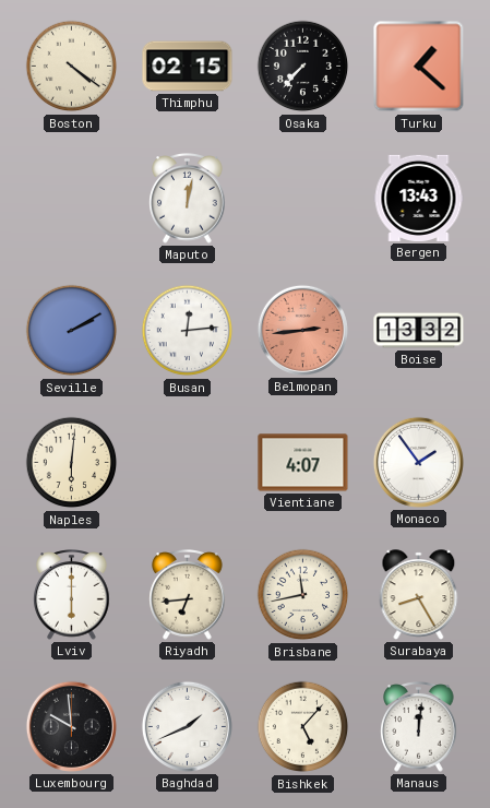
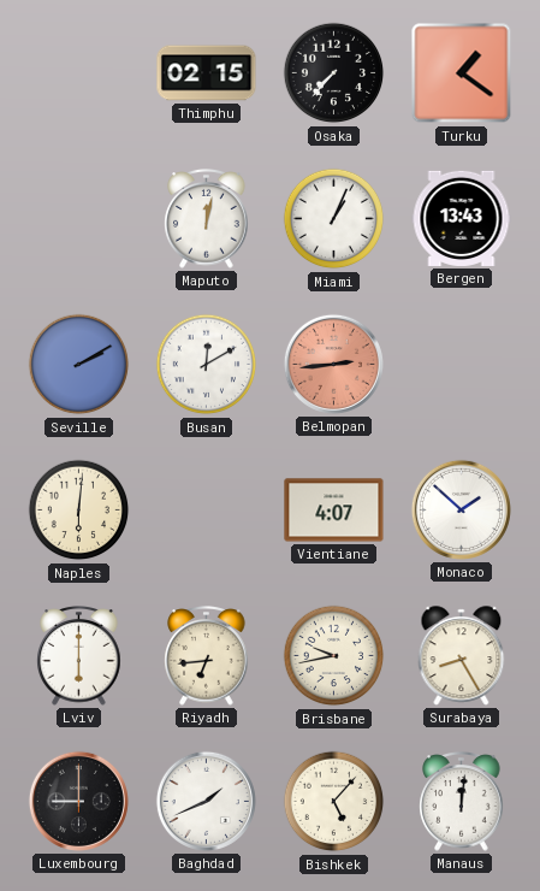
Boston: 4:21 -> none (72, 67)
Turku: 1:22 -> 1:21 (462, 73)
Miami: none -> 1:04 (334, 219)
Busan: 12:14 -> 12:10 (207, 365)
Boise: 13:32 -> none (419, 331)
Monaco: 1:54 -> 1:52 (461, 509)
Brisbane: 11:43 -> 9:43 (334, 656)
Luxembourg: 9:59 -> 9:00 (78, 801)
